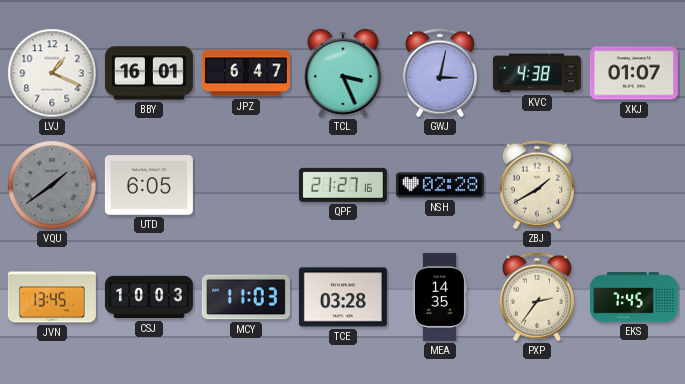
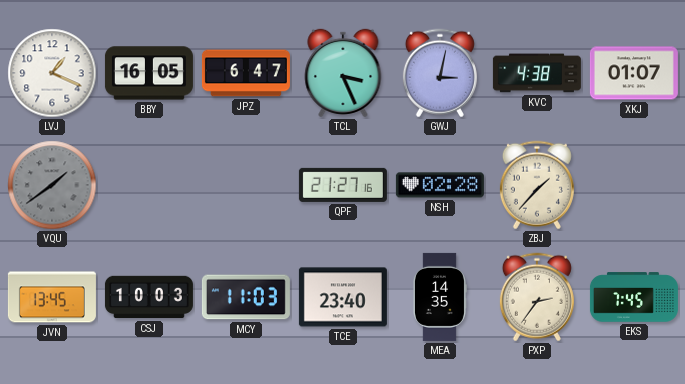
BBY: 16:01 -> 16:05 (149, 73)
UTD: 6:05 -> none (149, 185)
ZBJ: 1:40 -> 1:37 (537, 185)
TCE: 03:28 -> 23:40 (343, 297)
